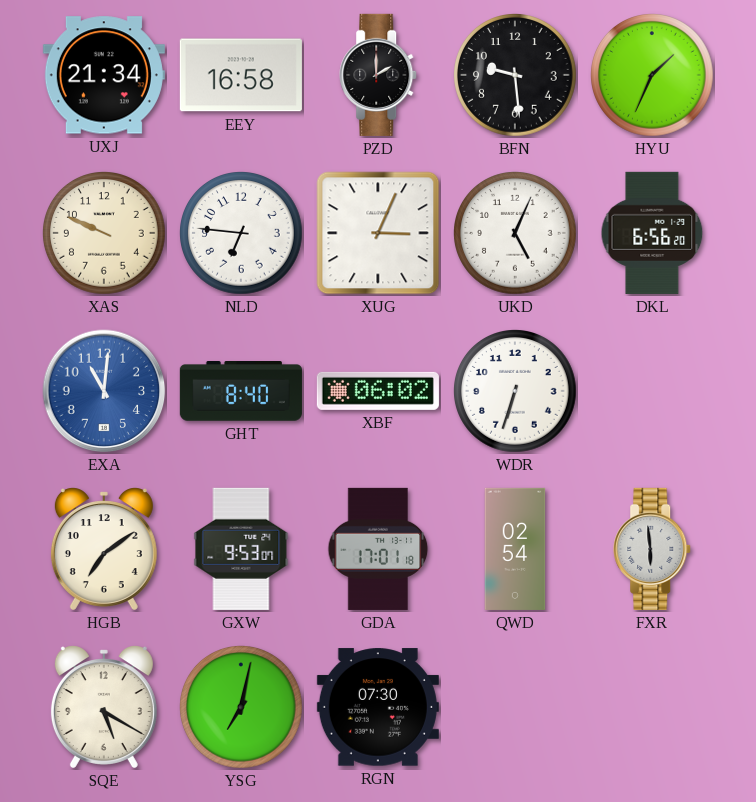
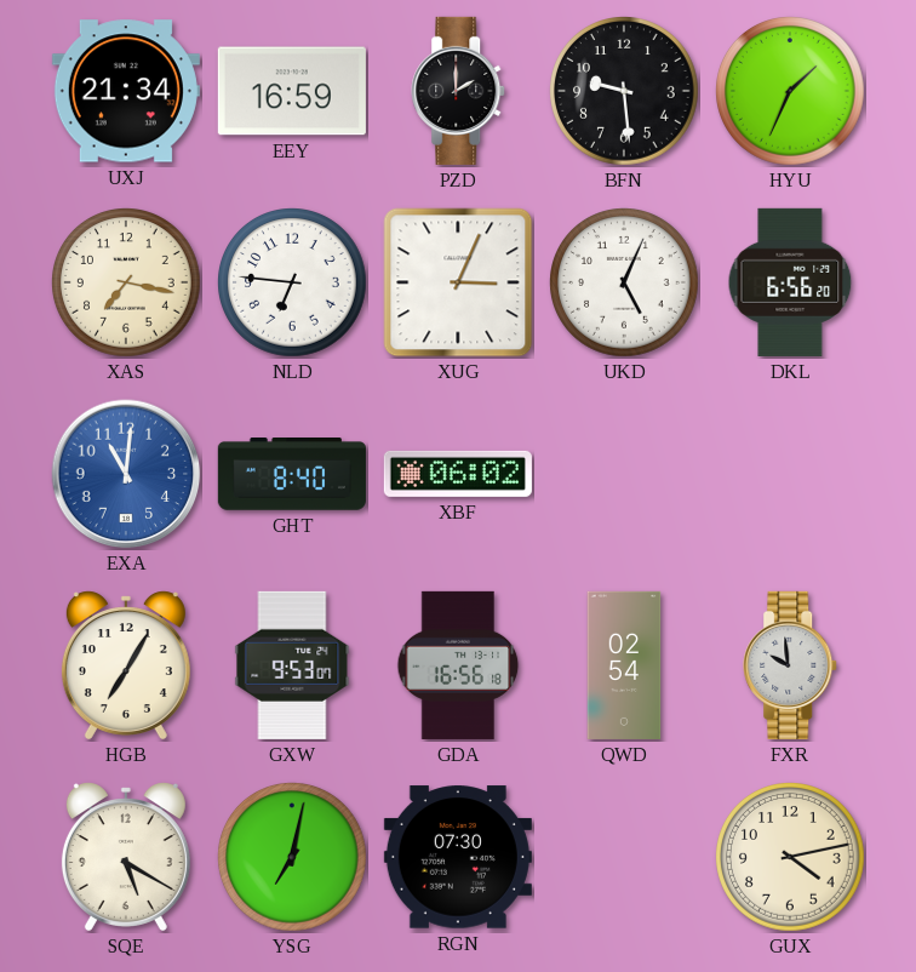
EEY: 16:58 -> 16:59 (292, 91)
XAS: 9:49 -> 7:17 (127, 284)
WDR: 6:33 -> none (516, 392)
HGB: 7:09 -> 7:05 (126, 665)
GDA: 17:01 -> 16:56 (458, 665)
FXR: 5:59 -> 9:59 (791, 665)
GUX: none -> 4:13 (791, 858)
